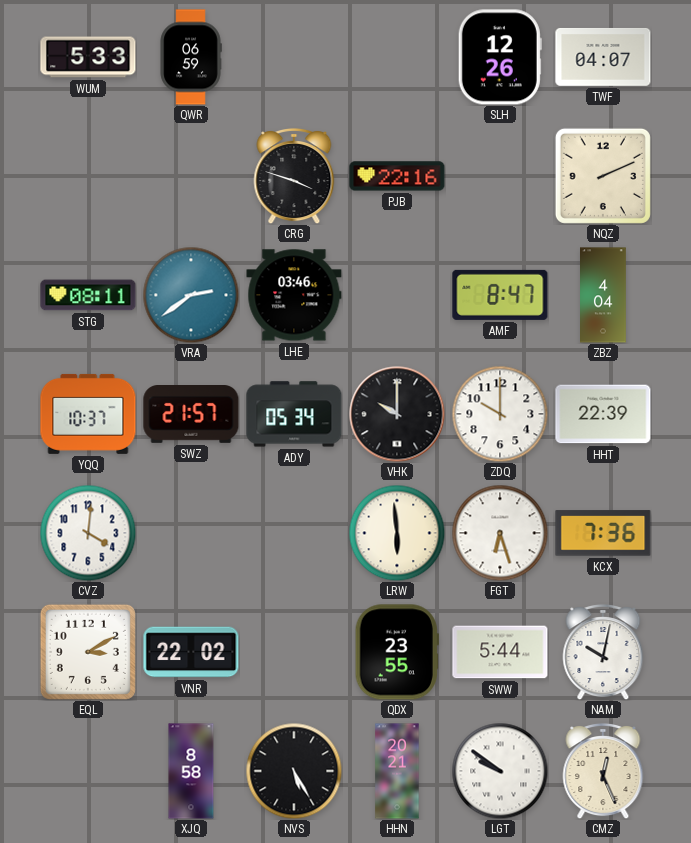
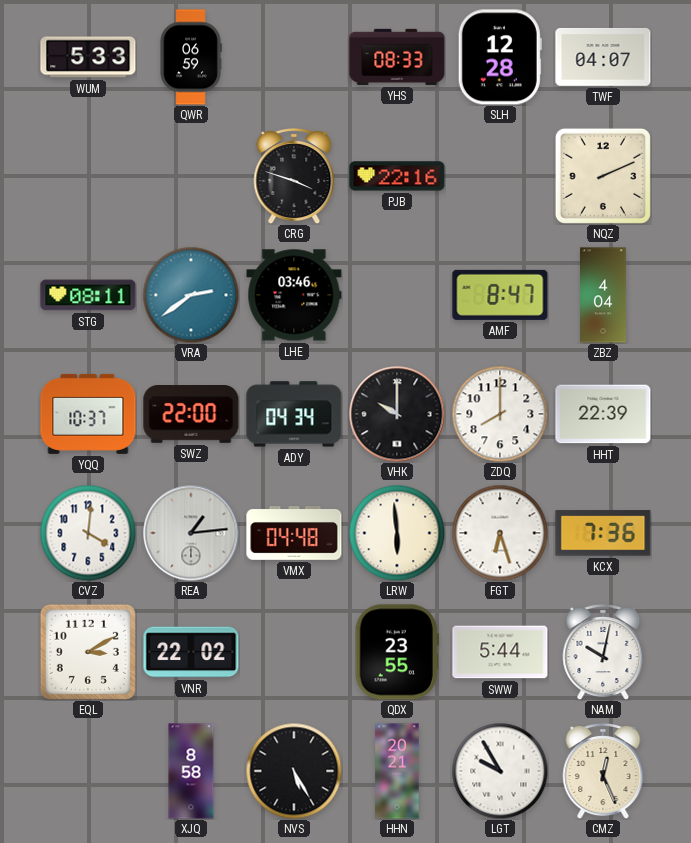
YHS: none -> 08:33 (397, 57)
SLH: 12:26 -> 12:28 (500, 57)
SWZ: 21:57 -> 22:00 (191, 415)
ADY: 05:34 -> 04:34 (294, 414)
ZDQ: 10:00 -> 8:00 (500, 414)
REA: none -> 1:14 (191, 533)
VMX: none -> 04:48 (294, 533)
LGT: 9:51 -> 9:55 (500, 771)
